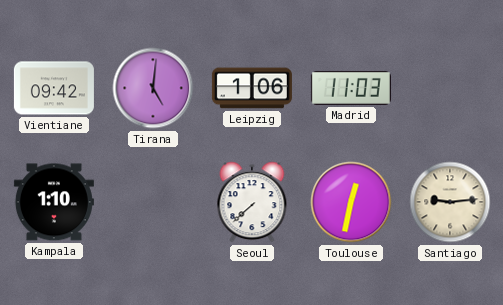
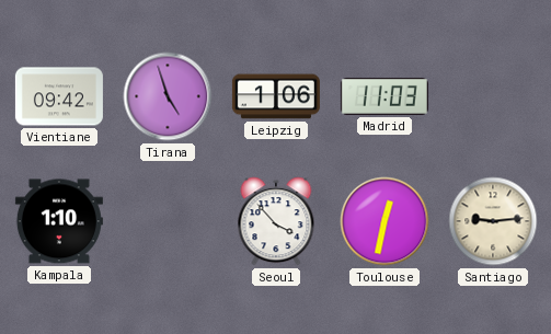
Tirana: 5:01 -> 4:57 (168, 96)
Seoul: 7:38 -> 3:53 (276, 221)
